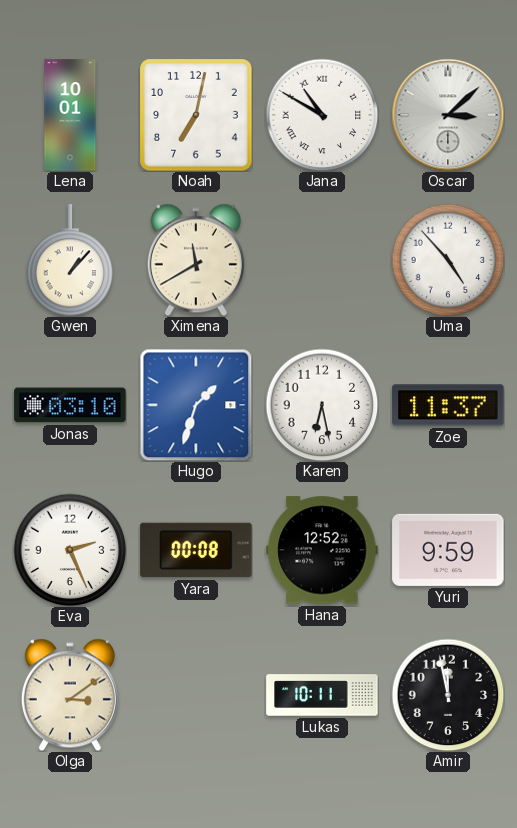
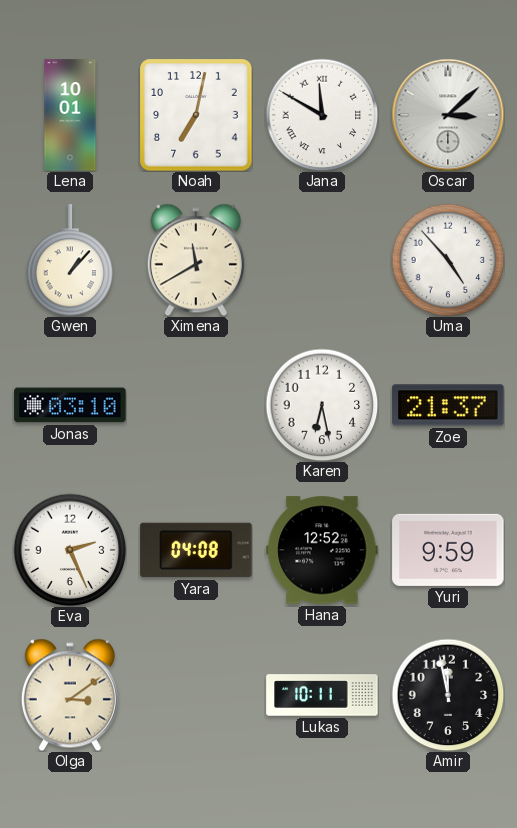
Jana: 10:50 -> 11:50 (322, 115)
Hugo: 1:33 -> none (196, 405)
Zoe: 11:37 -> 21:37 (448, 405)
Yara: 00:08 -> 04:08 (196, 550)
